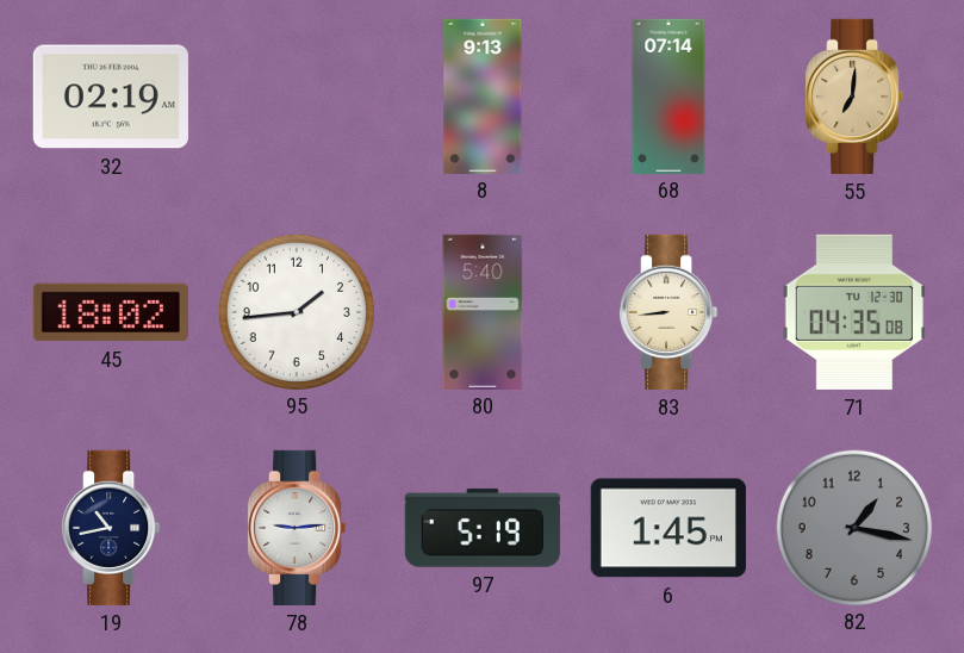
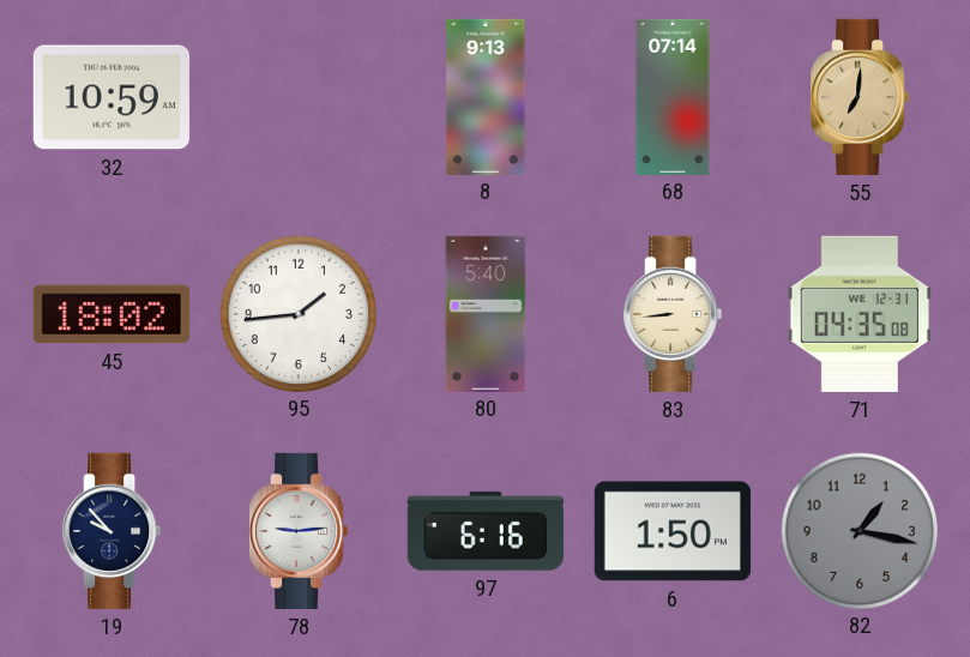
32: 02:19 -> 10:59 (112, 97)
71 date: TU 12-30 -> WE 12-31 (860, 314)
19: 10:43 -> 9:53 (112, 531)
97: 5:19 -> 6:16 (486, 531)
6: 1:45 -> 1:50 (673, 531)
